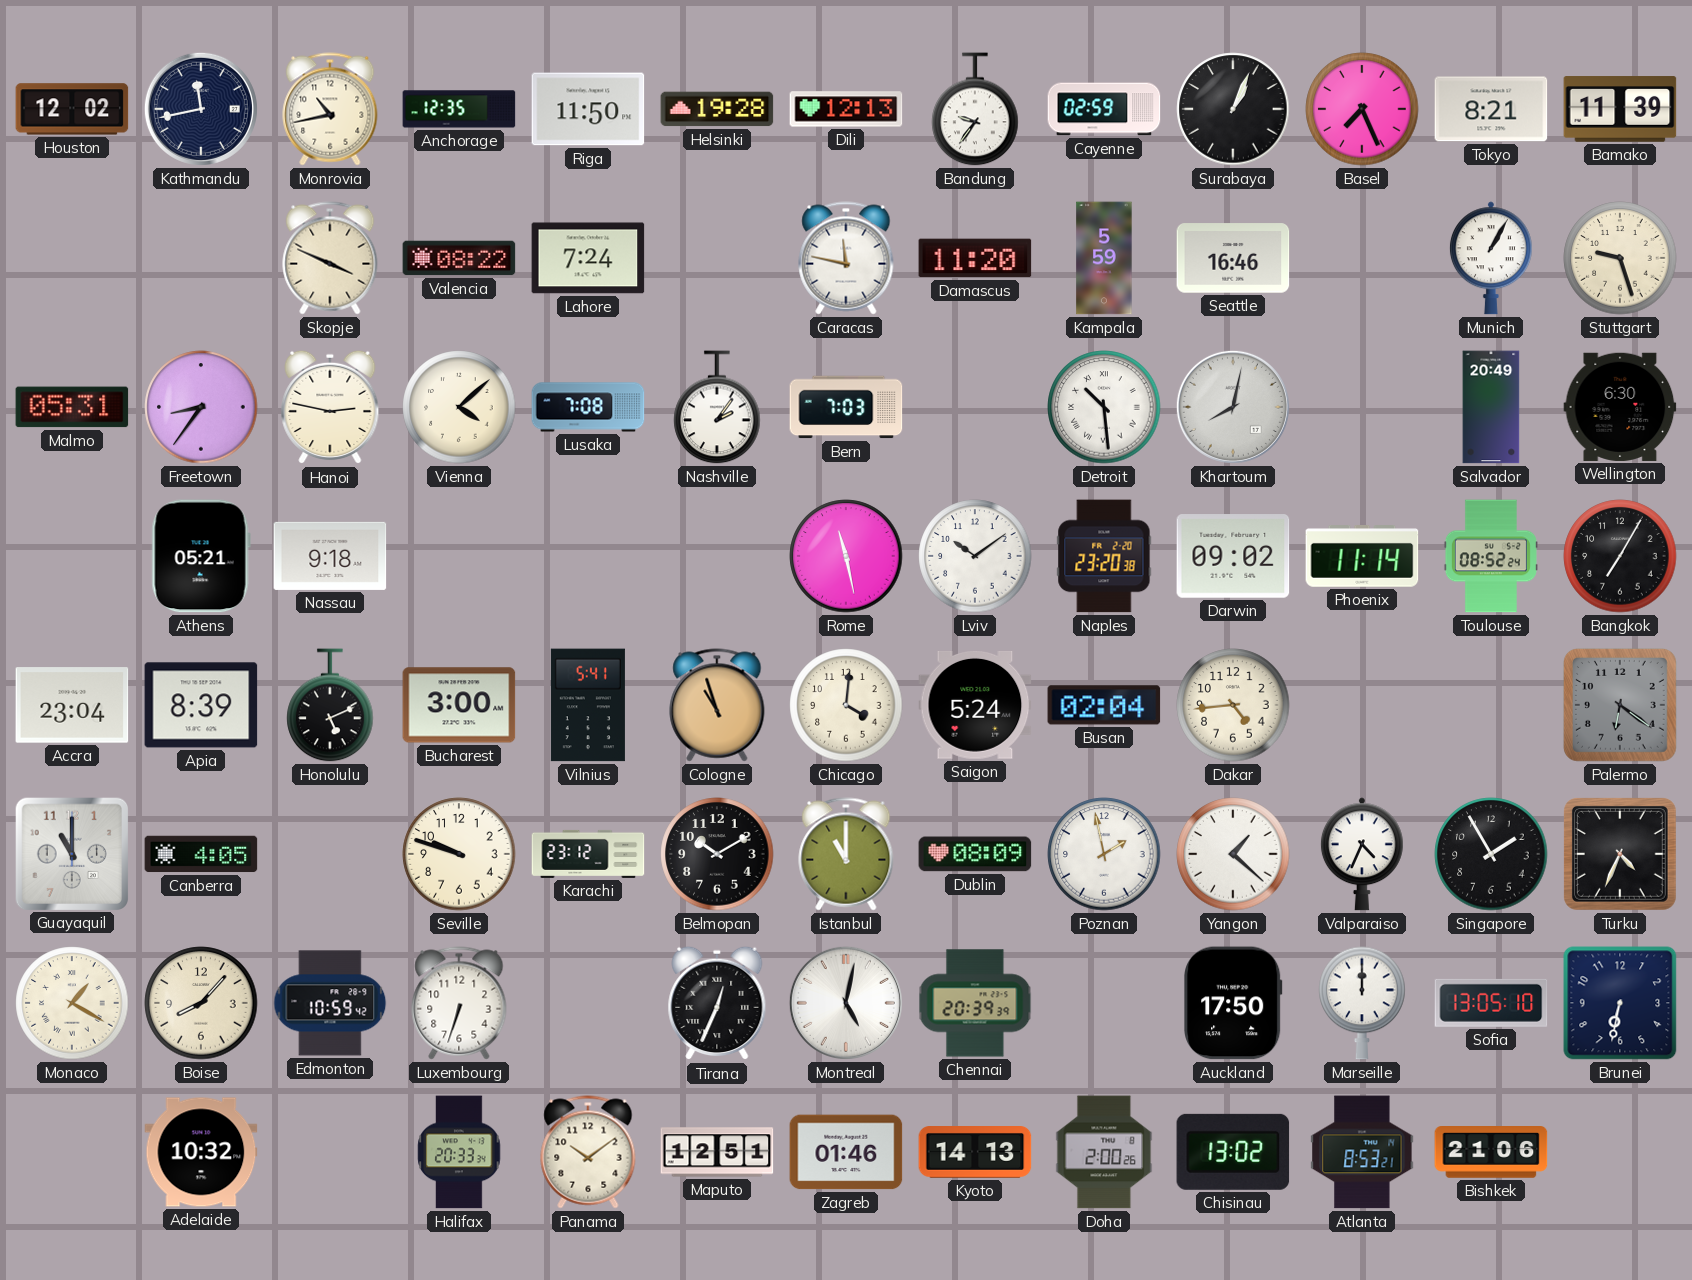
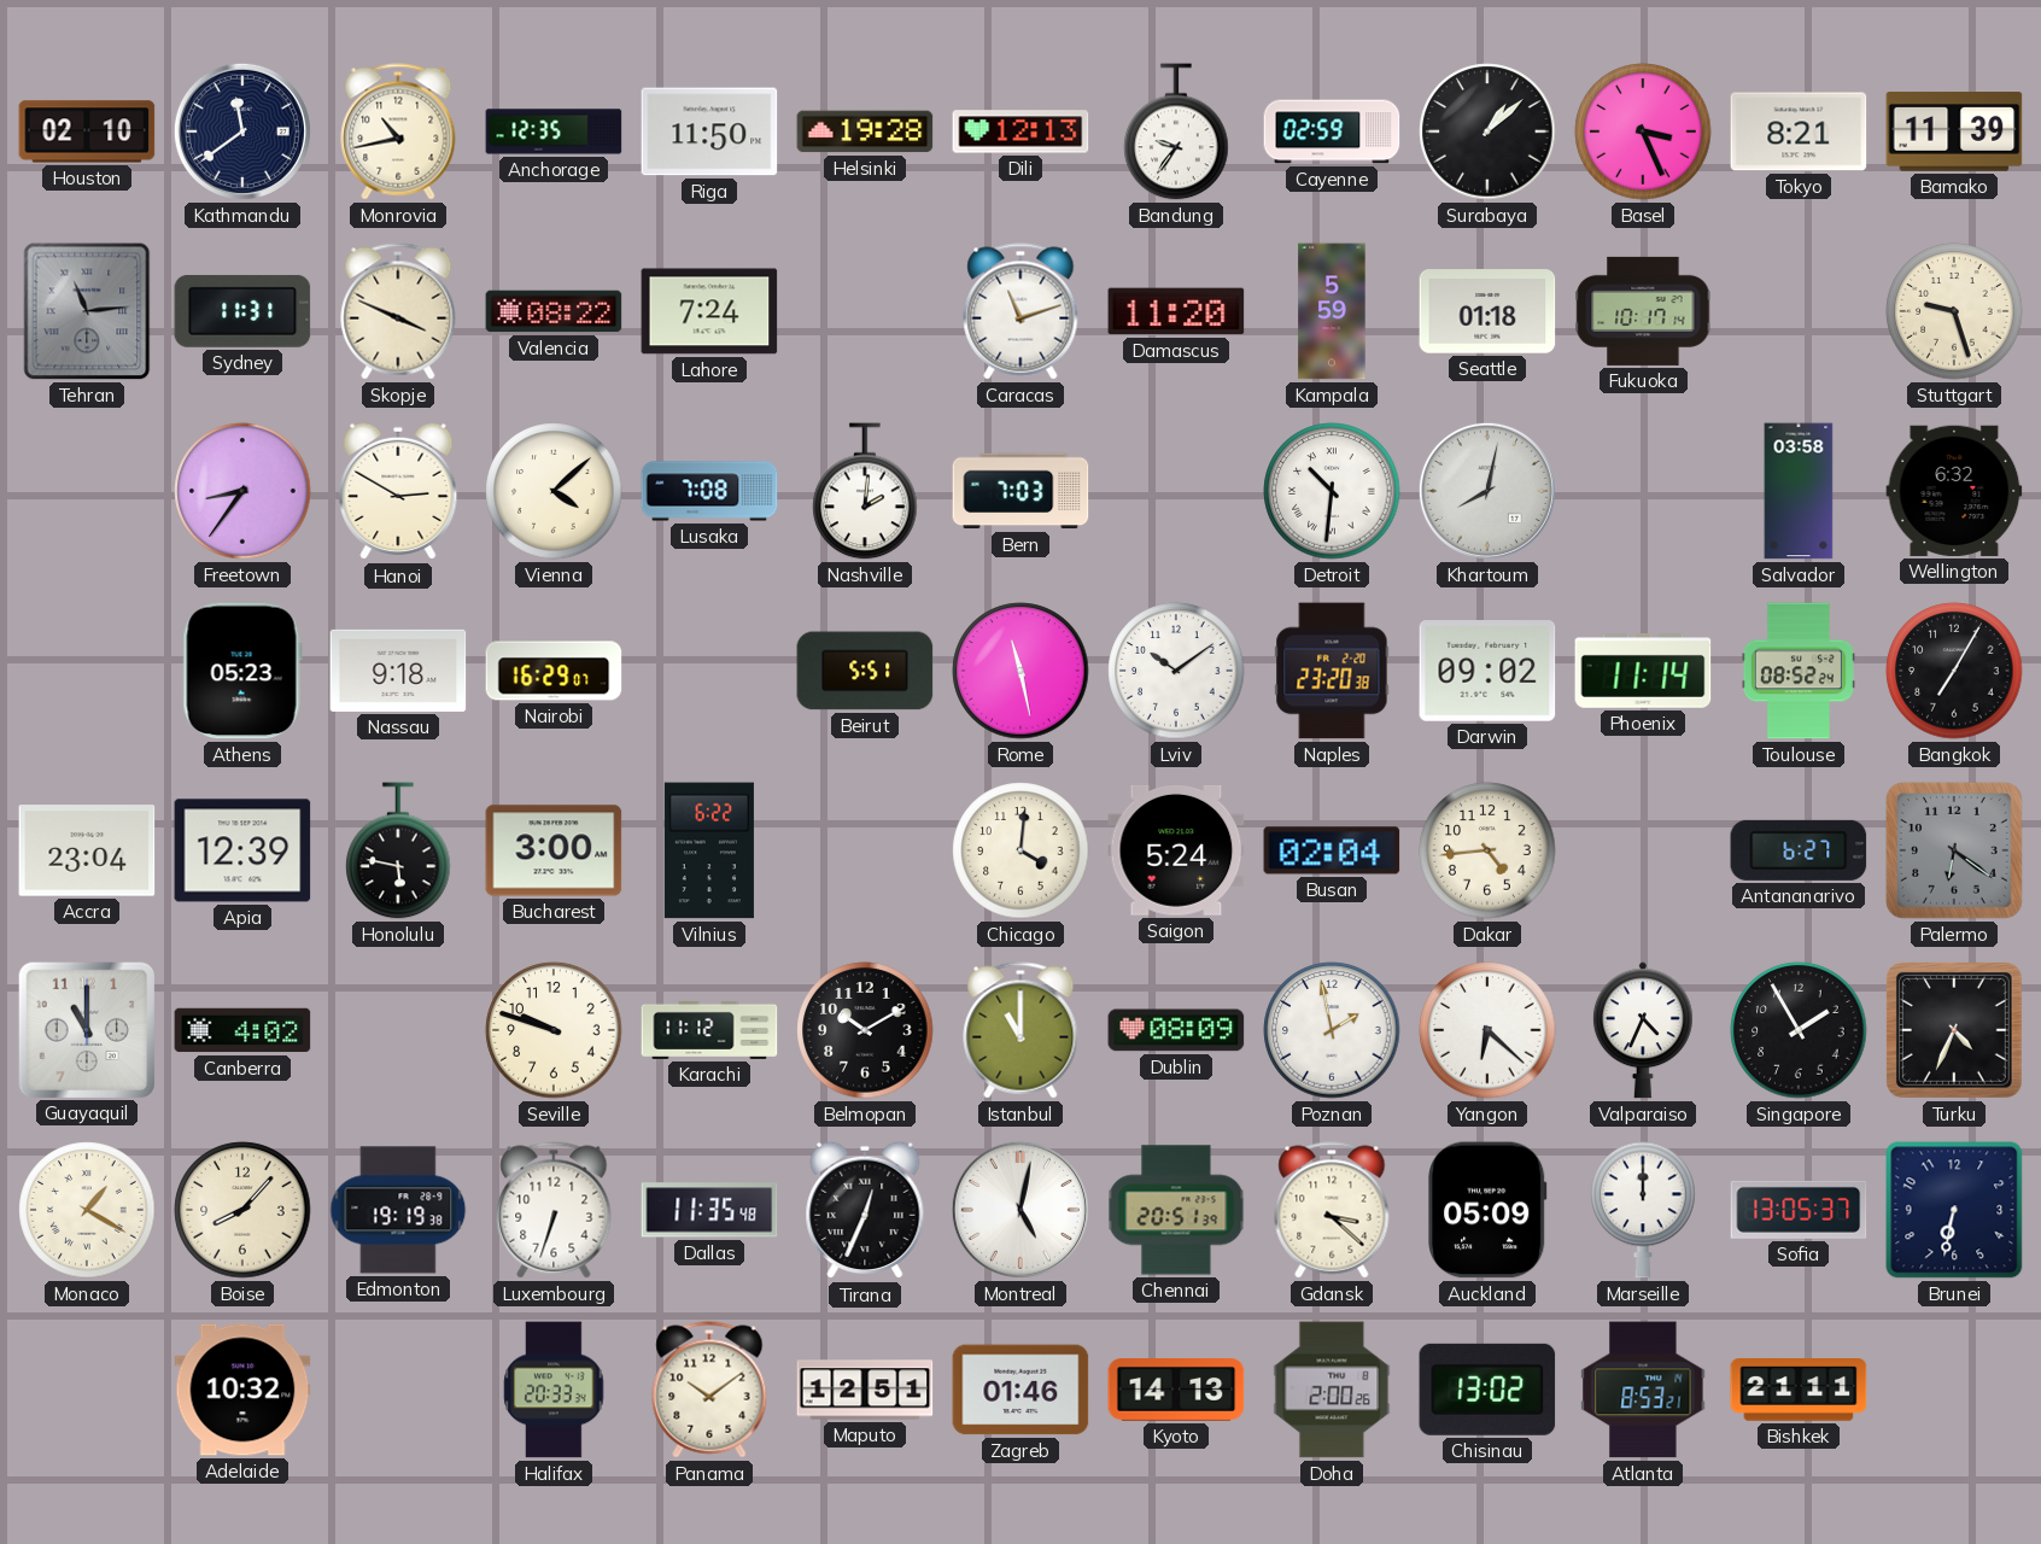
Houston: 12:02 -> 02:10 (87, 131)
Kathmandu: 11:43 -> 11:39 (242, 131)
Surabaya: 1:04 -> 1:08 (1487, 131)
Basel: 7:26 -> 3:26 (1643, 131)
Tehran: none -> 11:14 (87, 311)
Sydney: none -> 11:31 (242, 311)
Caracas: 11:47 -> 11:12 (1021, 311)
Seattle: 16:46 -> 01:18 (1487, 311)
Fukuoka: none -> 10:17 (1643, 311)
Munich: 1:05 -> none (1491, 258)
Malmo: 05:31 -> none (72, 407)
Hanoi: 2:47 -> 2:50 (398, 491)
Nashville: 2:06 -> 2:01 (865, 491)
Detroit: 10:29 -> 10:31 (1332, 491)
Salvador: 20:49 -> 03:58 (1799, 491)
Wellington: 6:30 -> 6:32 (1954, 491)
Athens: 05:21 -> 05:23 (242, 671)
Nairobi: none -> 16:29 (554, 671)
Beirut: none -> 5:51 (865, 671)
Apia: 8:39 -> 12:39 (242, 850)
Honolulu: 5:11 -> 5:47 (398, 850)
Vilnius: 5:41 -> 6:22 (709, 850)
Cologne: 10:57 -> none (717, 705)
Antananarivo: none -> 6:27 (1799, 850)
Canberra: 4:05 -> 4:02 (242, 1030)
Karachi: 23:12 -> 11:12 (709, 1030)
Yangon: 1:22 -> 6:22 (1487, 1030)
Edmonton: 10:59 -> 19:19 (398, 1210)
Dallas: none -> 11:35 (709, 1210)
Chennai: 20:39 -> 20:51 (1176, 1210)
Gdansk: none -> 3:22 (1332, 1210)
Auckland: 17:50 -> 05:09 (1487, 1210)
Sofia: 13:05:10 -> 13:05:37 (1799, 1210)
Bishkek: 21:06 -> 21:11 (1799, 1390)
